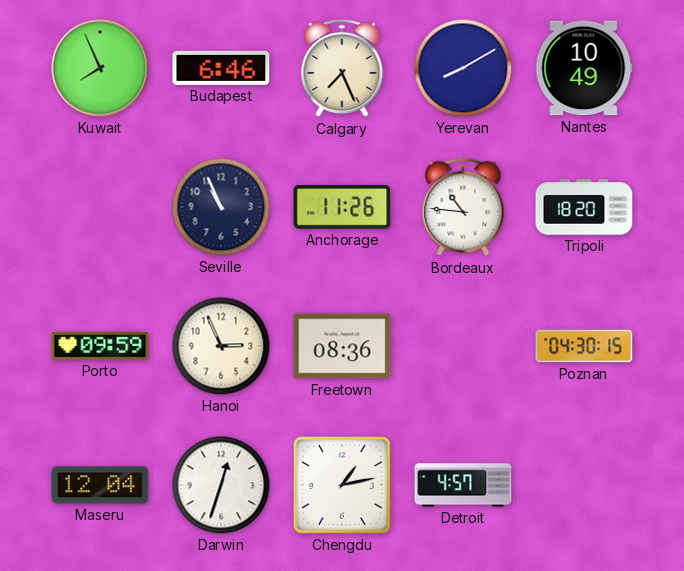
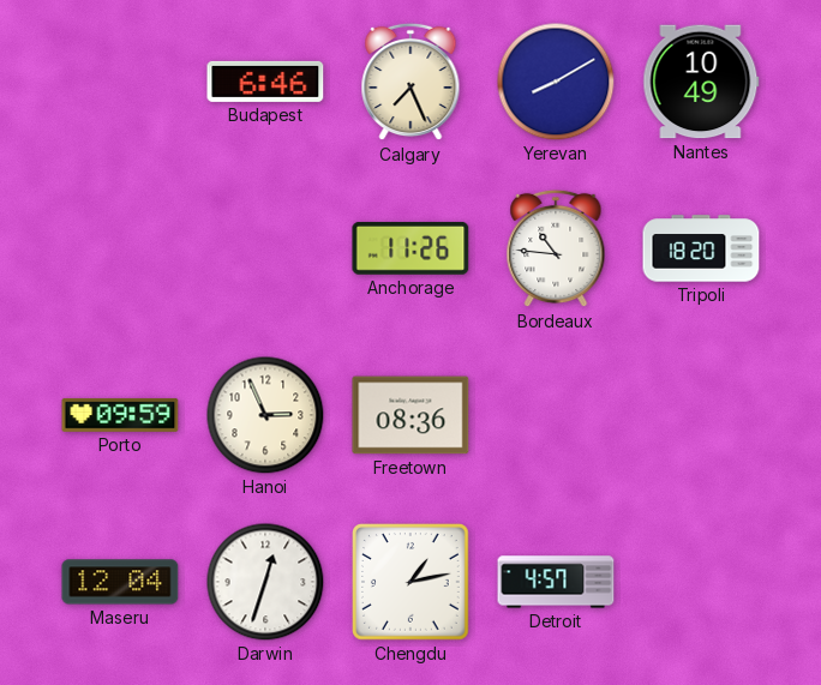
Kuwait: 7:56 -> none (100, 68)
Seville: 10:56 -> none (221, 207)
Poznan: 04:30 -> none (584, 346)
